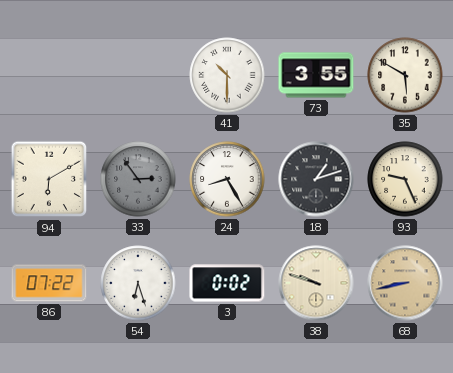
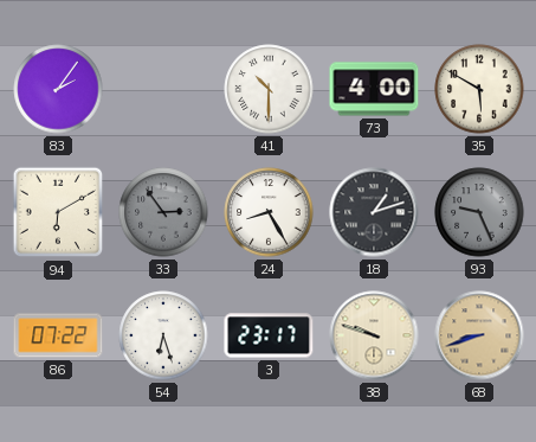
83: none -> 2:06 (58, 89)
73: 3:55 -> 4:00 (374, 89)
93 dial: cream -> grey (479, 212)
3: 0:02 -> 23:17 (269, 335)
68: 8:43 -> 8:42 (479, 335)
